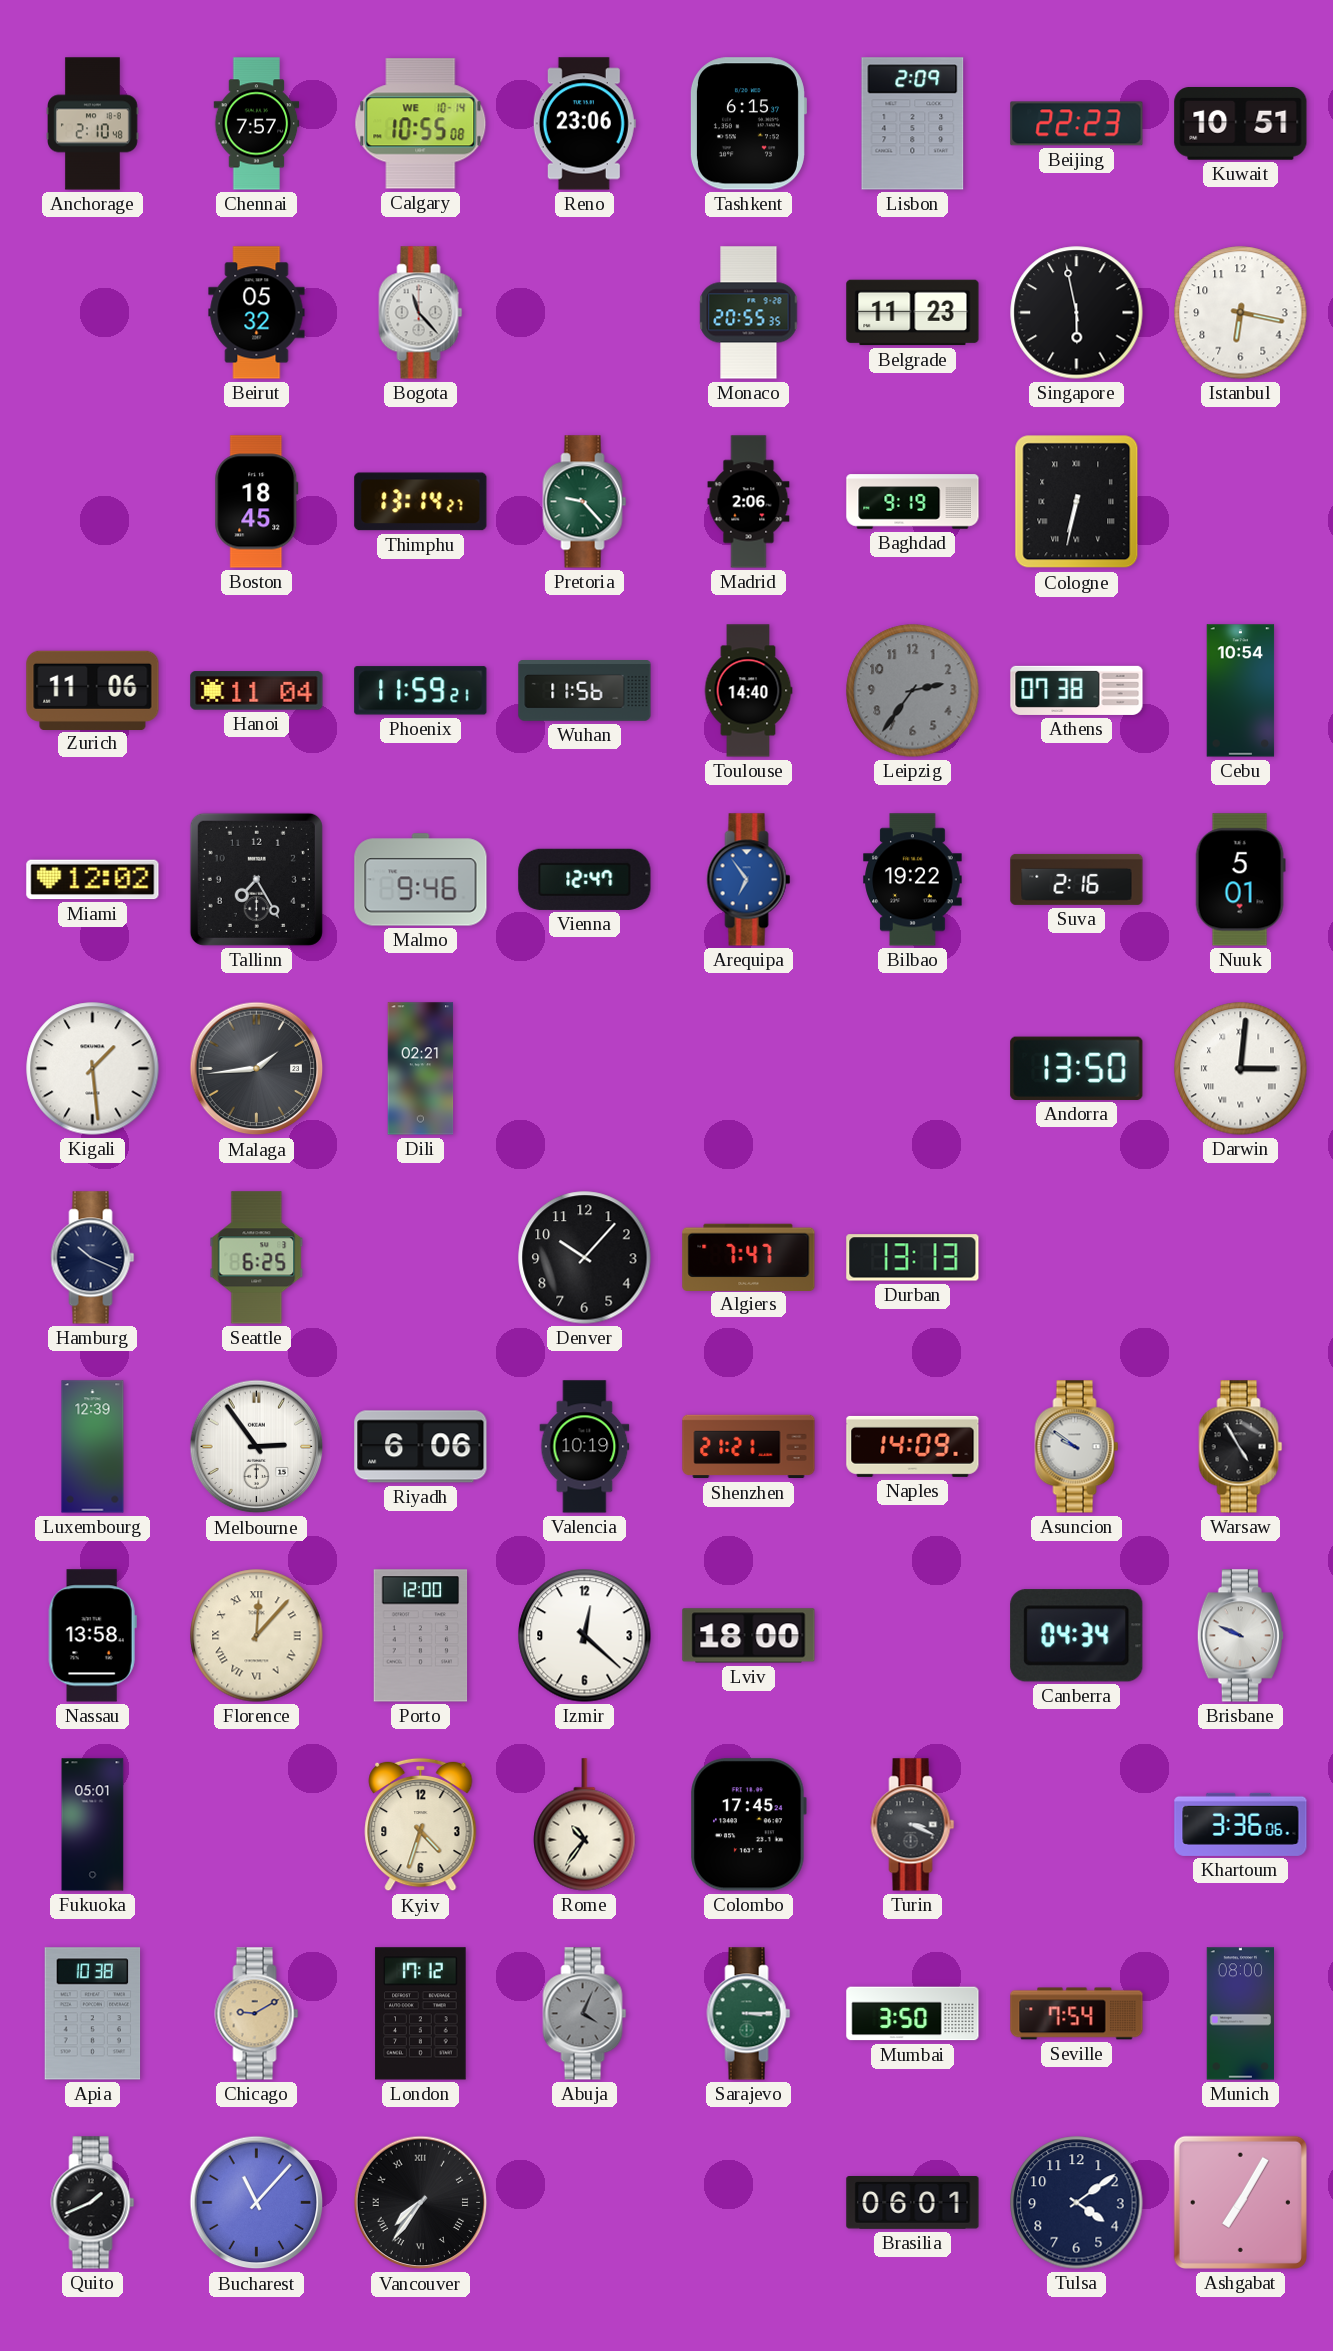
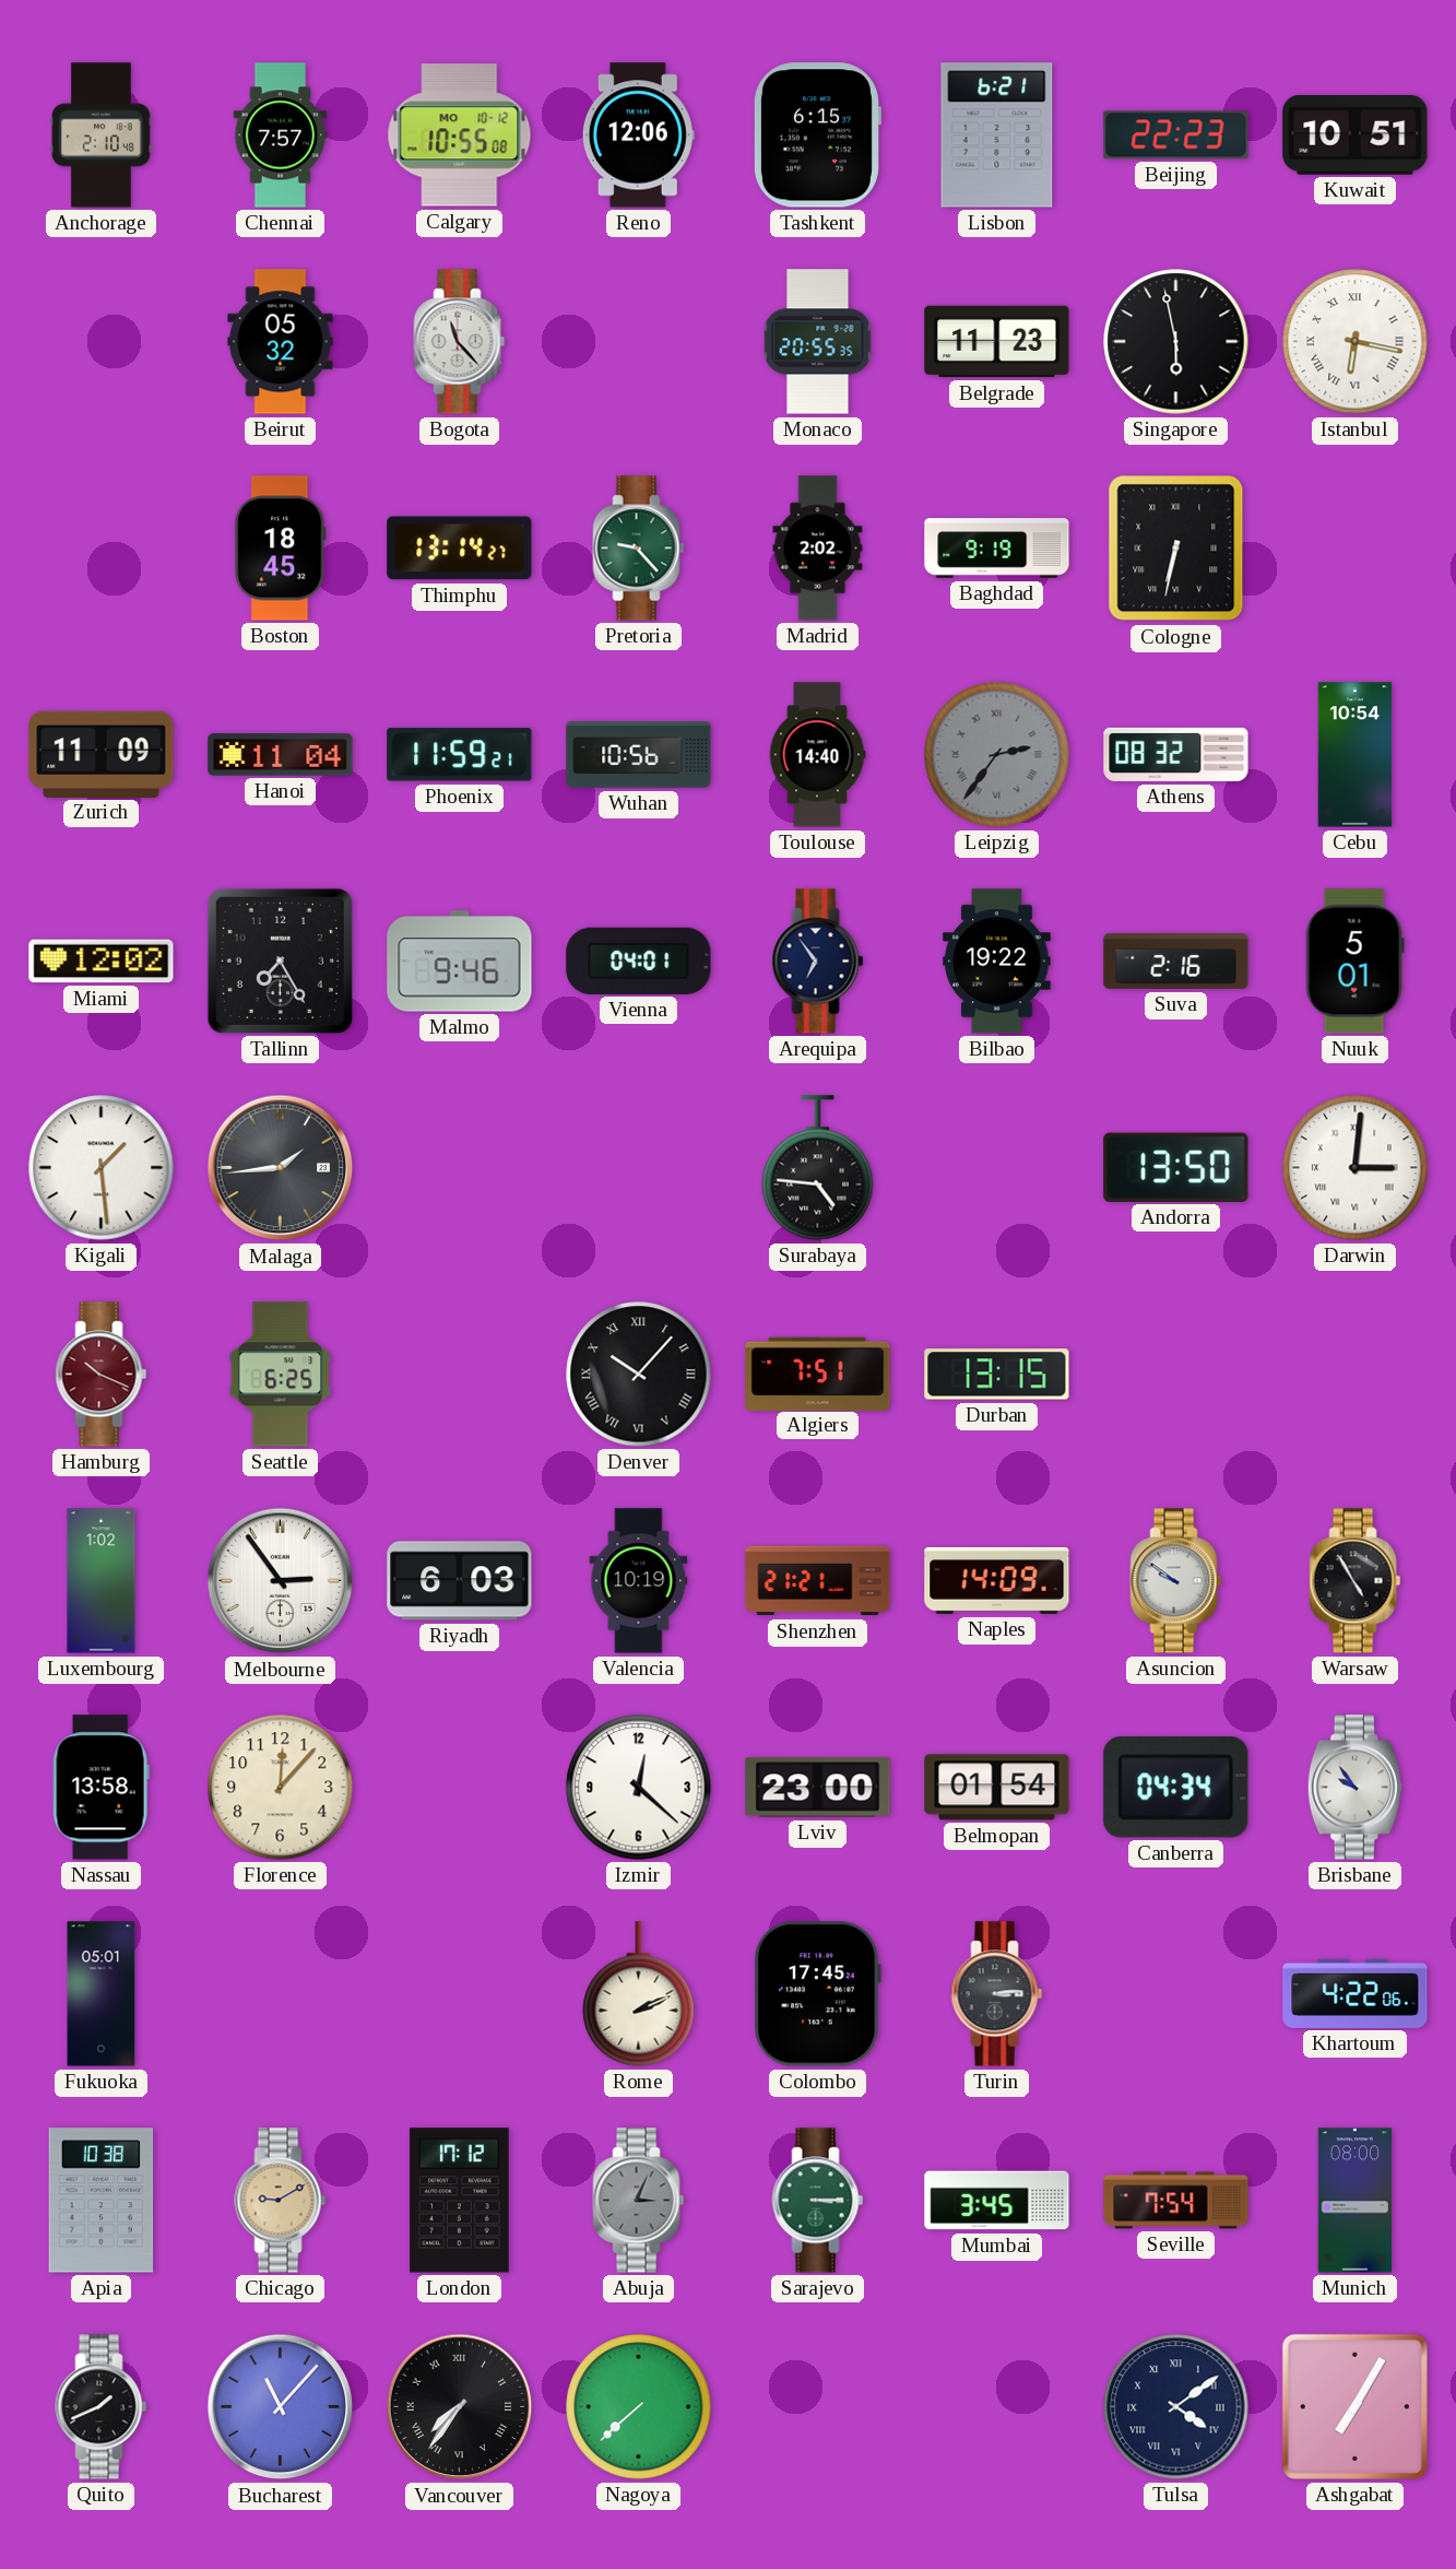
Calgary date: WE 10-14 -> MO 10-12 (460, 135)
Reno: 23:06 -> 12:06 (638, 135)
Lisbon: 2:09 -> 6:21 (997, 135)
Istanbul numerals: Arabic -> Roman (1356, 342)
Madrid: 2:06 -> 2:02 (818, 549)
Zurich: 11:06 -> 11:09 (102, 754)
Wuhan: 11:56 -> 10:56 (639, 755)
Leipzig numerals: Arabic -> Roman (997, 755)
Athens: 07:38 -> 08:32 (1176, 754)
Vienna: 12:47 -> 04:01 (639, 961)
Arequipa dial: blue -> navy (818, 962)
Dili: 02:21 -> none (421, 1069)
Surabaya: none -> 4:46 (818, 1168)
Hamburg dial: navy -> burgundy (102, 1375)
Denver numerals: Arabic -> Roman (639, 1375)
Algiers: 7:47 -> 7:51 (818, 1374)
Durban: 13:13 -> 13:15 (997, 1375)
Luxembourg: 12:39 -> 1:02 (102, 1581)
Riyadh: 6:06 -> 6:03 (460, 1581)
Florence numerals: Roman -> Arabic (281, 1788)
Porto: 12:00 -> none (421, 1636)
Lviv: 18:00 -> 23:00 (818, 1788)
Belmopan: none -> 01:54 (997, 1788)
Brisbane: 9:49 -> 9:54 (1354, 1788)
Kyiv: 4:33 -> none (421, 1825)
Rome: 10:36 -> 2:11 (639, 1994)
Turin: 3:19 -> 3:14 (997, 1994)
Khartoum: 3:36 -> 4:22 (1356, 1993)
Abuja: 4:04 -> 3:04 (639, 2201)
Mumbai: 3:50 -> 3:45 (997, 2201)
Nagoya: none -> 7:38 (639, 2407)
Brasilia: 06:01 -> none (913, 2203)
Tulsa numerals: Arabic -> Roman (1176, 2407)
